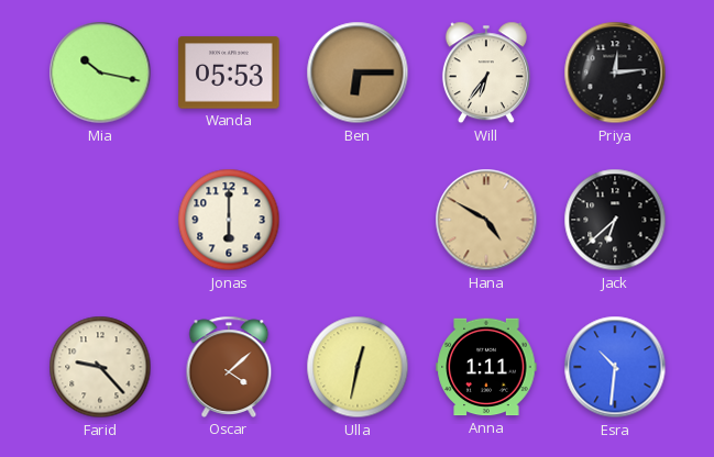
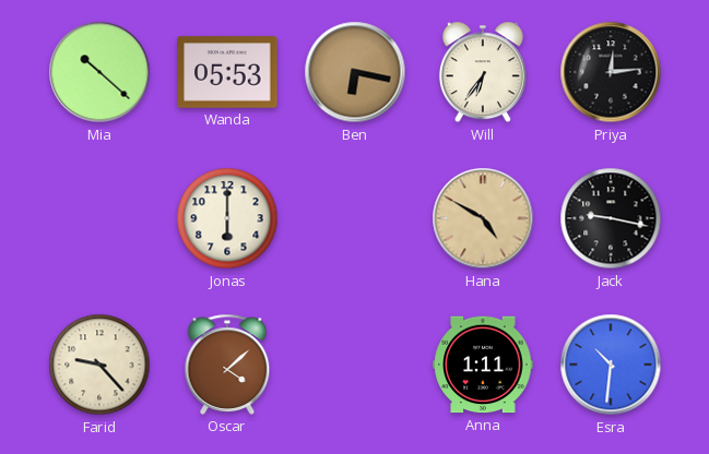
Mia: 10:17 -> 10:22 (99, 72)
Ben: 6:15 -> 6:17 (355, 72)
Jack: 6:38 -> 9:17 (611, 218)
Ulla: 12:32 -> none (358, 367)
